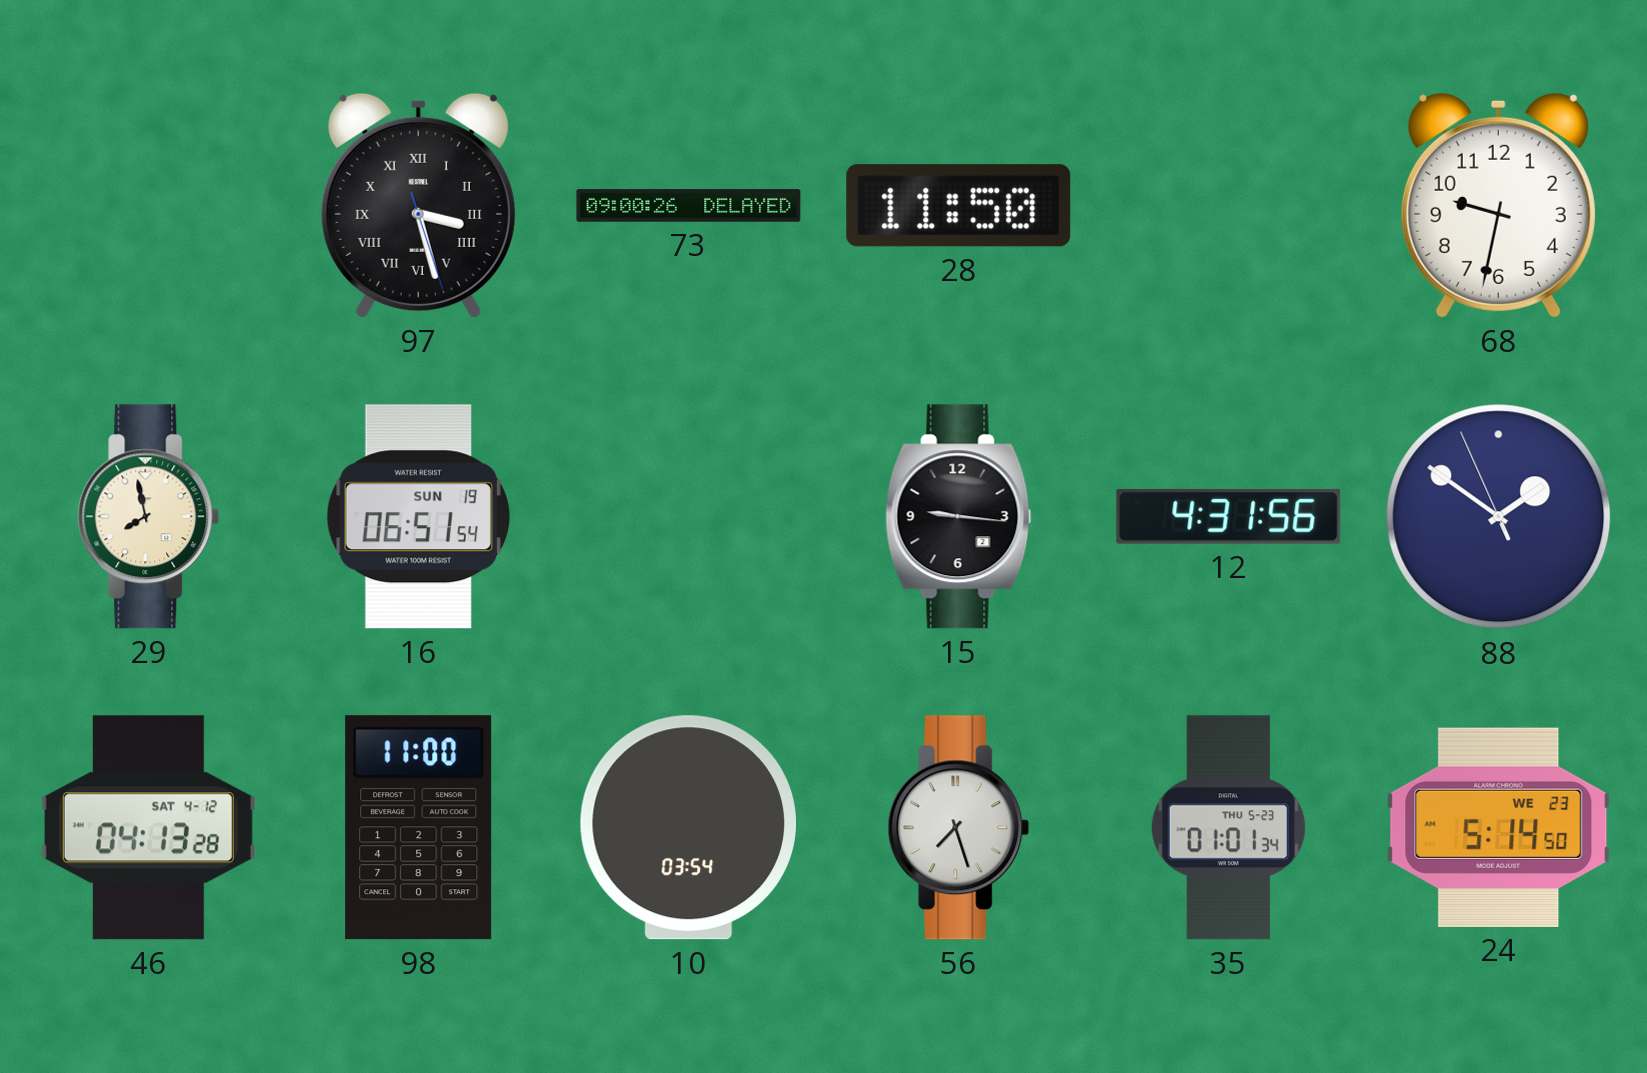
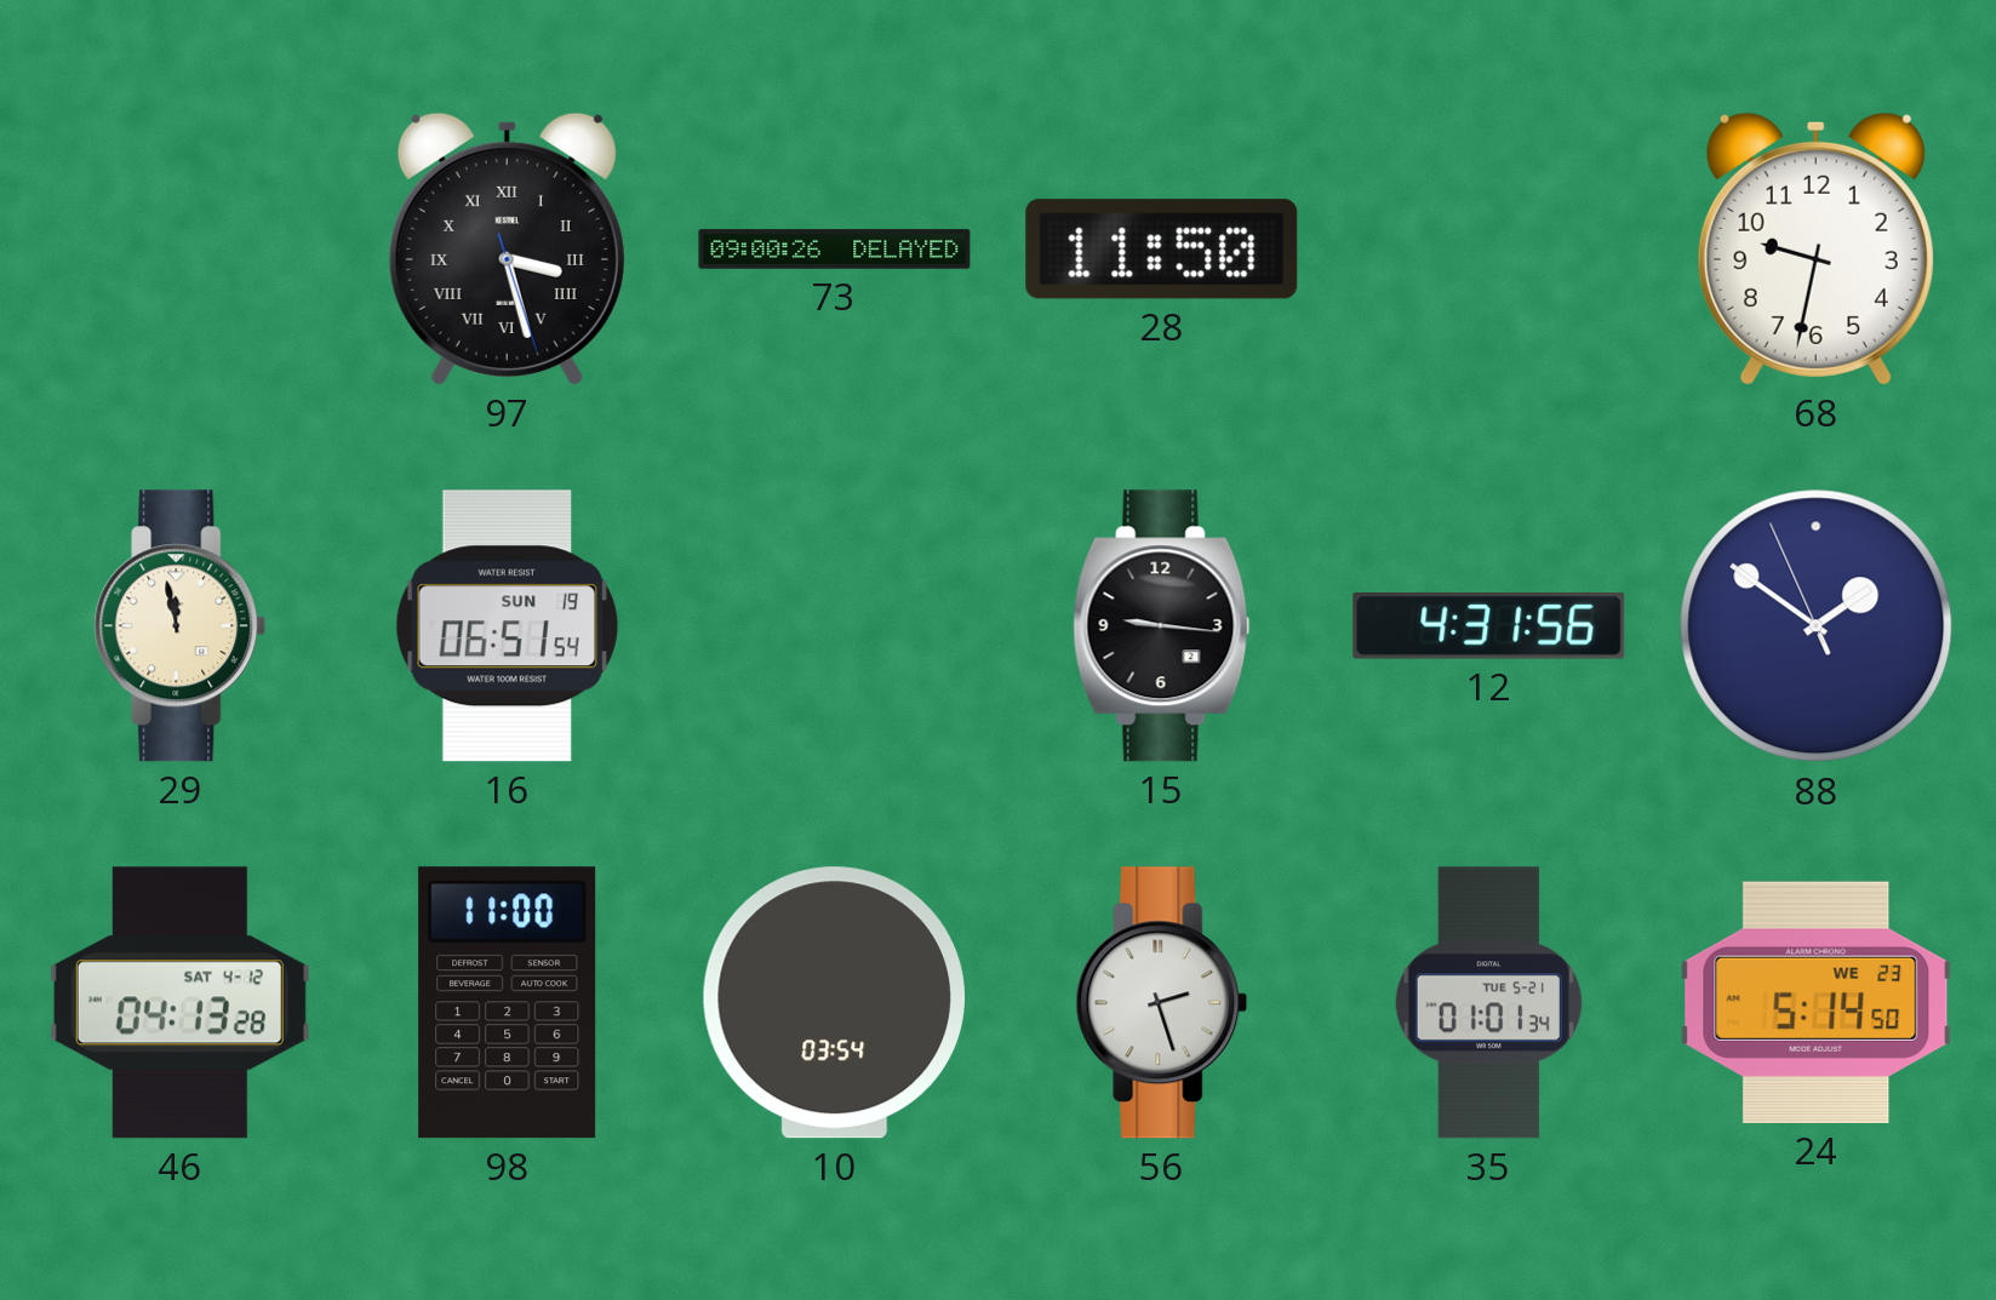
29: 7:58 -> 11:58 (181, 626)
56: 7:27 -> 2:27 (1162, 1003)
35 date: THU 5-23 -> TUE 5-21 (1488, 1003)
